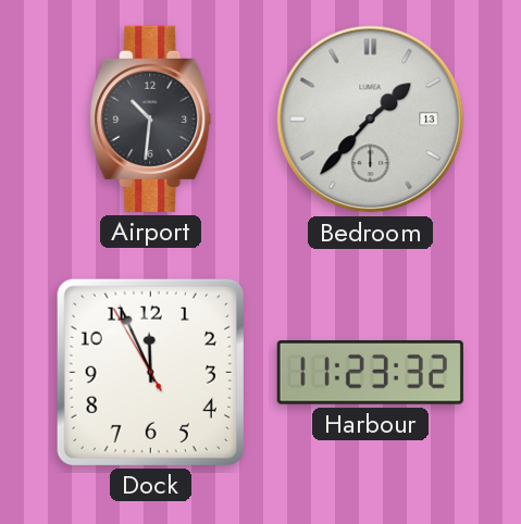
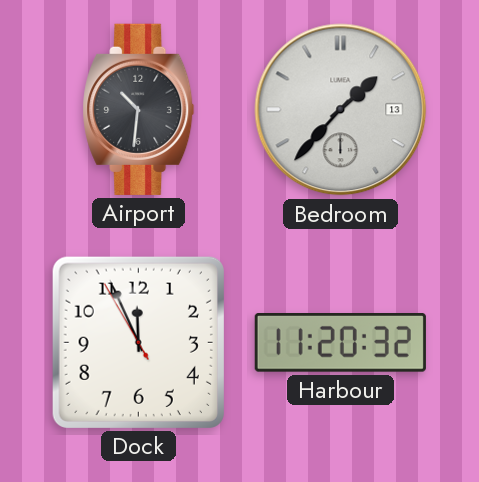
Harbour: 11:23 -> 11:20 (340, 343)
